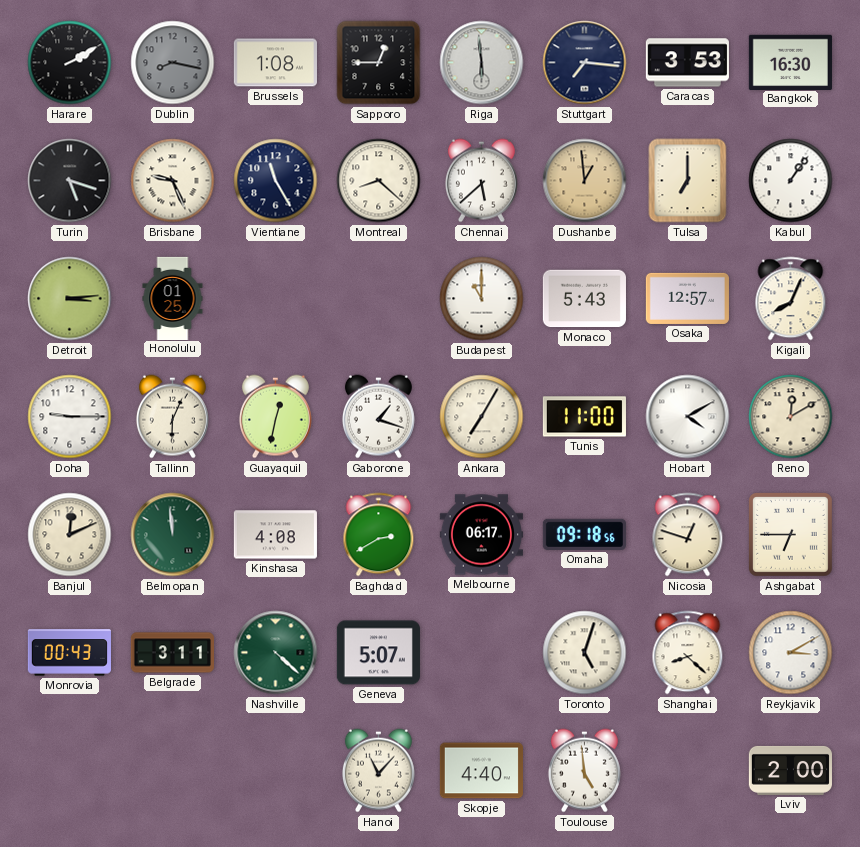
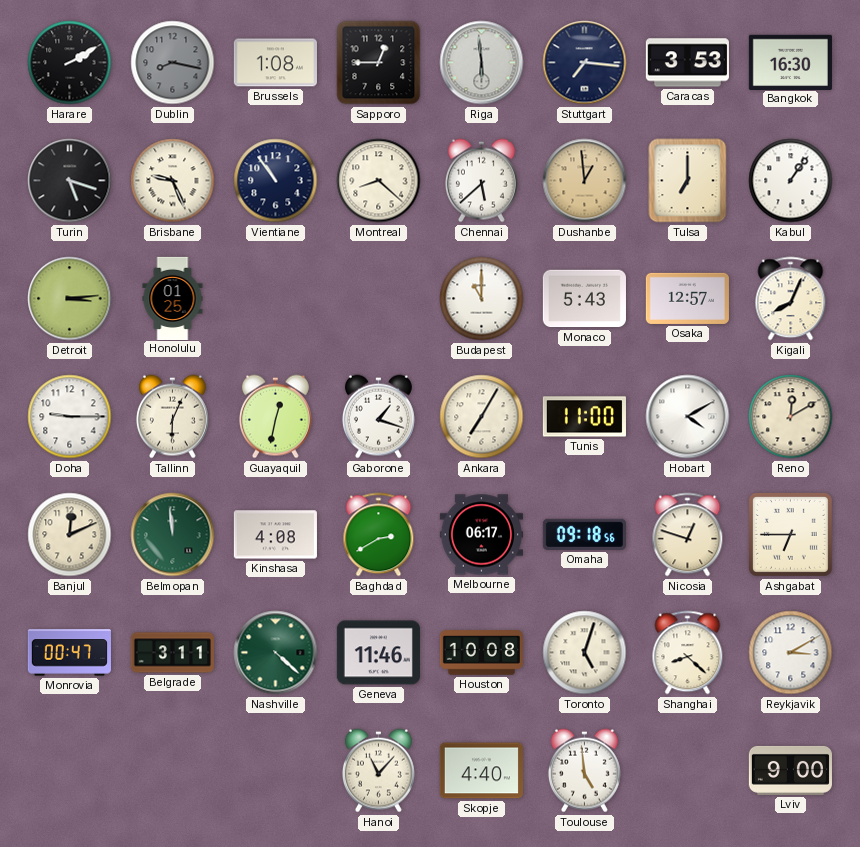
Vientiane: 11:25 -> 10:54 (276, 181)
Monrovia: 00:43 -> 00:47 (69, 653)
Geneva: 5:07 -> 11:46 (378, 653)
Houston: none -> 10:08 (481, 653)
Lviv: 2:00 -> 9:00 (790, 770)
